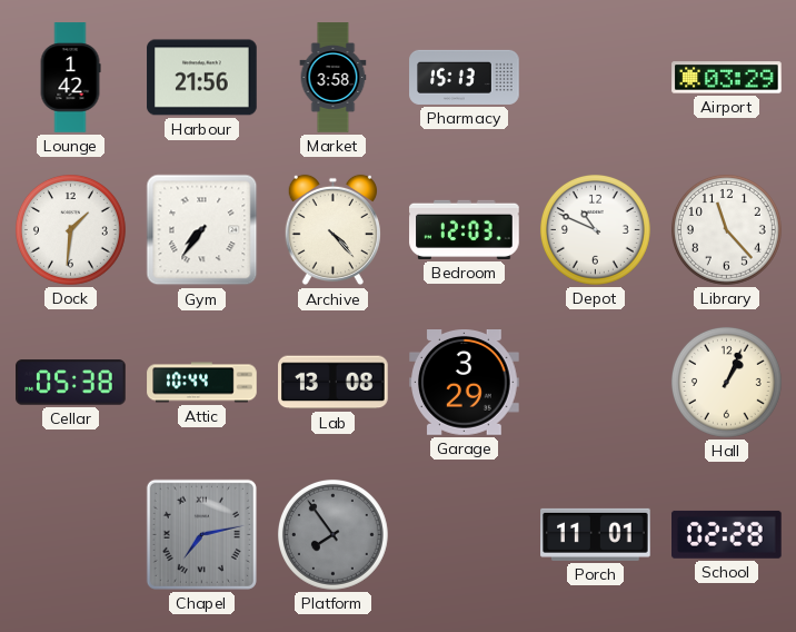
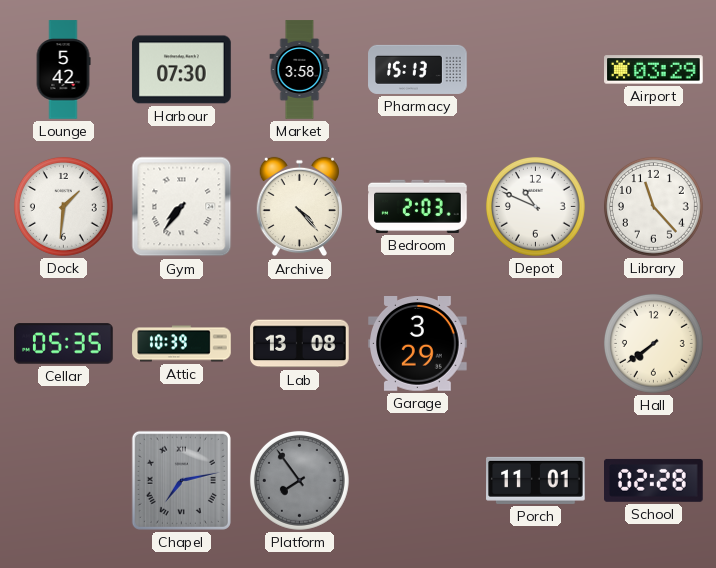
Lounge: 1:42 -> 5:42 (63, 70)
Harbour: 21:56 -> 07:30 (182, 70)
Bedroom: 12:03 -> 2:03 (418, 206)
Cellar: 05:38 -> 05:35 (64, 344)
Attic: 10:44 -> 10:39 (182, 344)
Hall: 1:04 -> 7:39 (653, 343)
